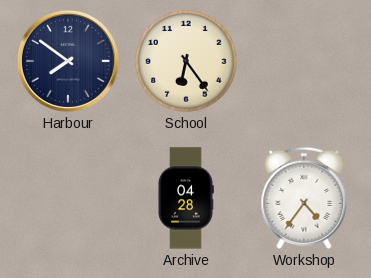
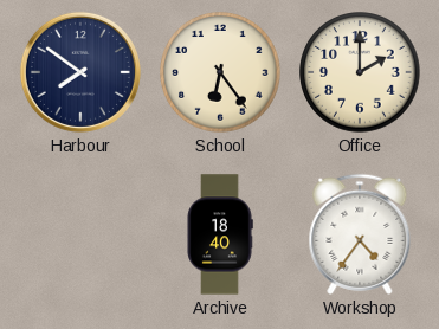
Office: none -> 2:00 (360, 72)
Archive: 04:28 -> 18:40 (220, 234)
